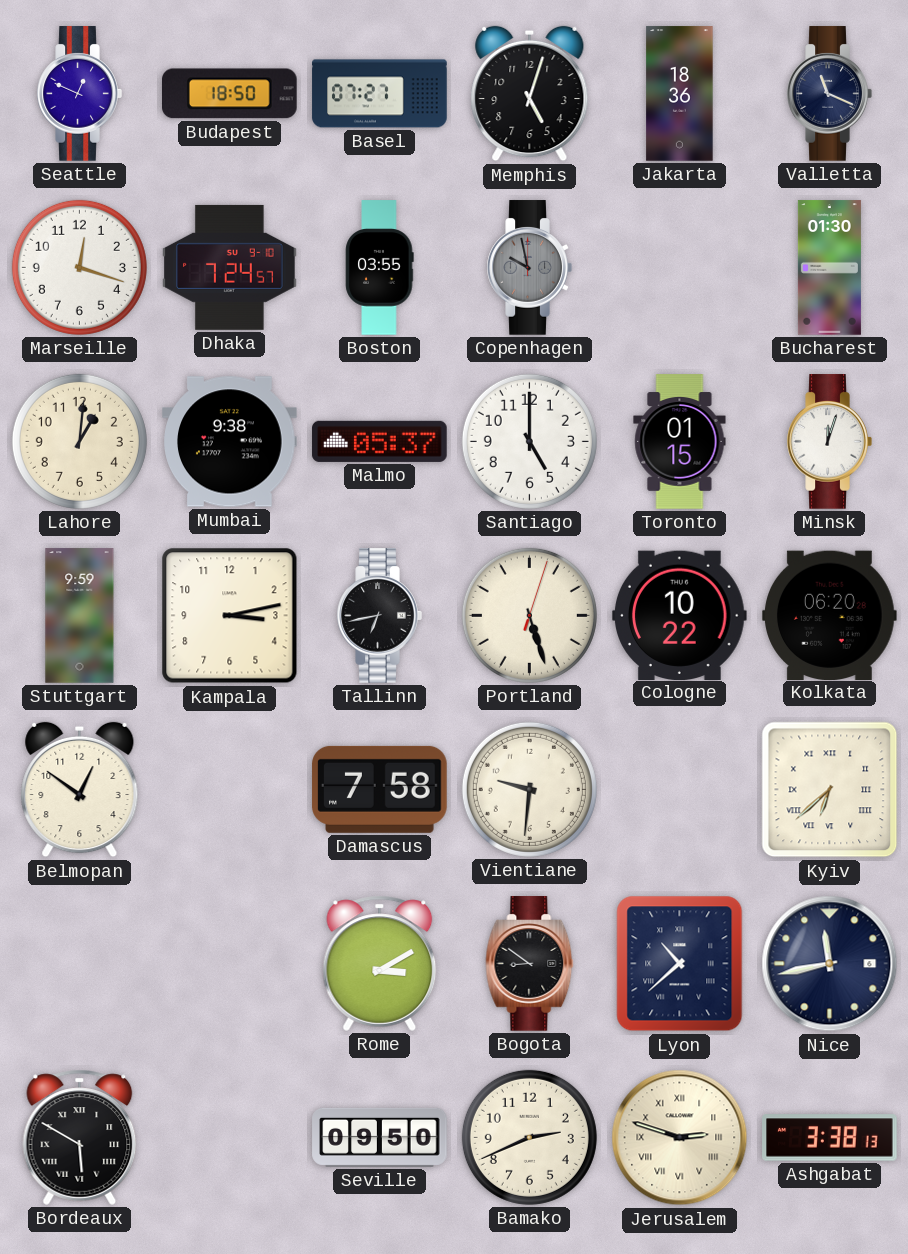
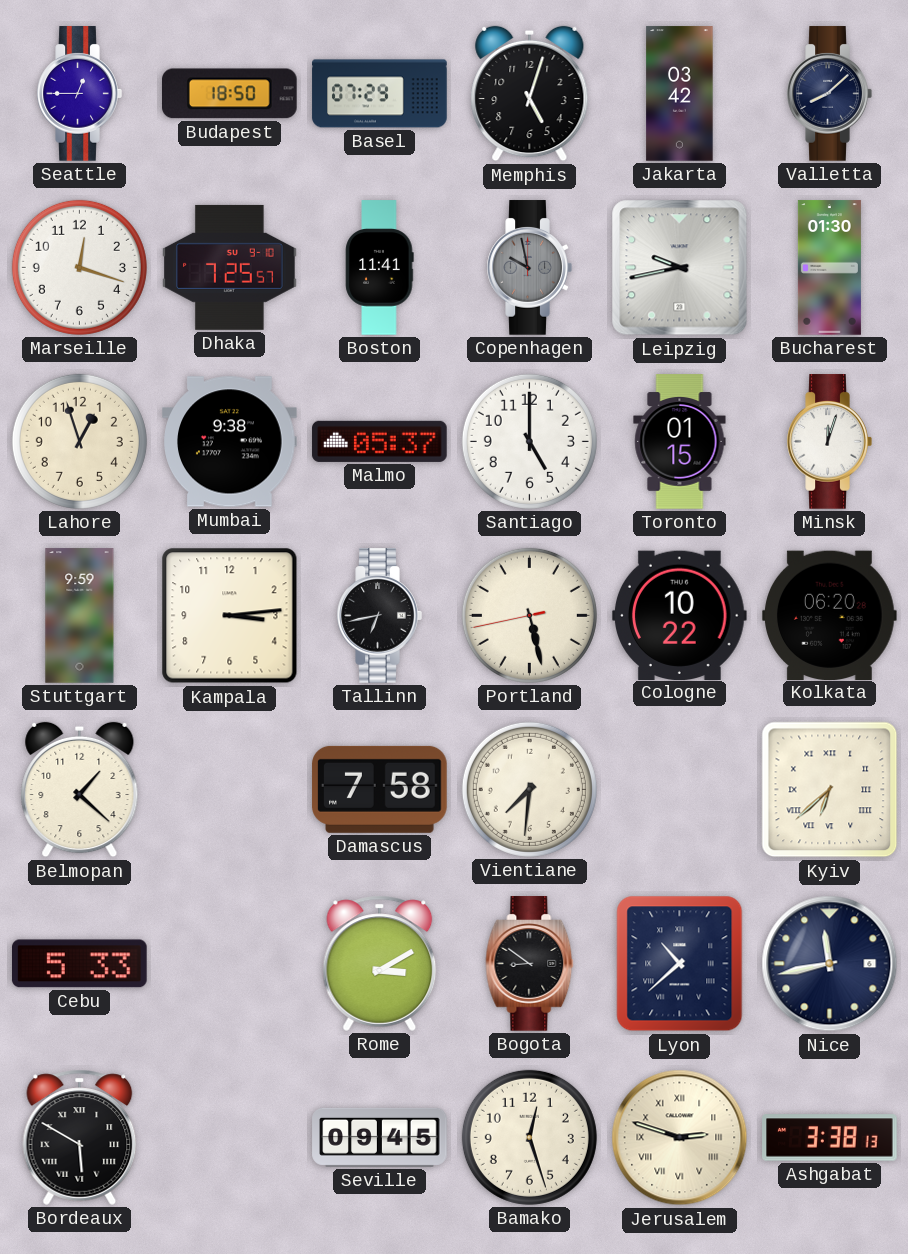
Seattle: 12:49 -> 12:45 (79, 94)
Basel: 07:27 -> 07:29 (380, 94)
Jakarta: 18:36 -> 03:42 (680, 94)
Valletta: 11:19 -> 8:08 (829, 94)
Dhaka: 7:24 -> 7:25 (230, 267)
Boston: 03:55 -> 11:41 (380, 268)
Leipzig: none -> 9:43 (680, 268)
Lahore: 1:01 -> 12:57 (79, 441)
Kampala: 3:13 -> 3:14 (230, 616)
Portland: 5:27:03 -> 5:27:43 (529, 615)
Belmopan: 12:51 -> 1:22 (80, 790)
Vientiane: 9:31 -> 7:31 (529, 789)
Cebu: none -> 5:33 (80, 964)
Seville: 09:50 -> 09:45 (380, 1137)
Bamako: 2:41 -> 12:27 (529, 1137)
